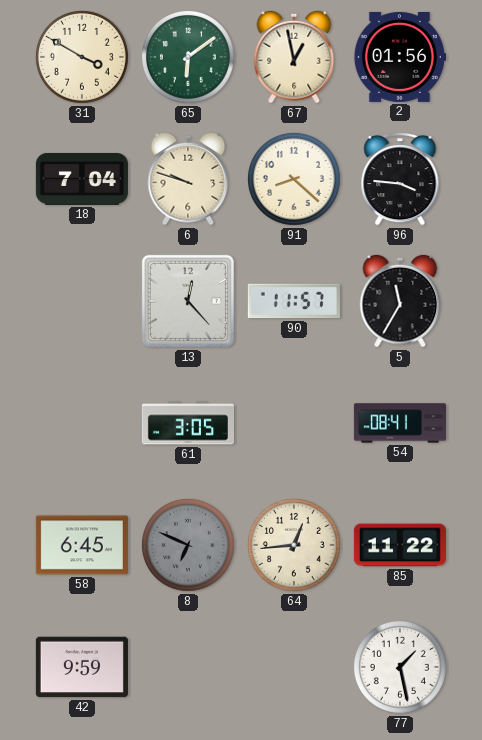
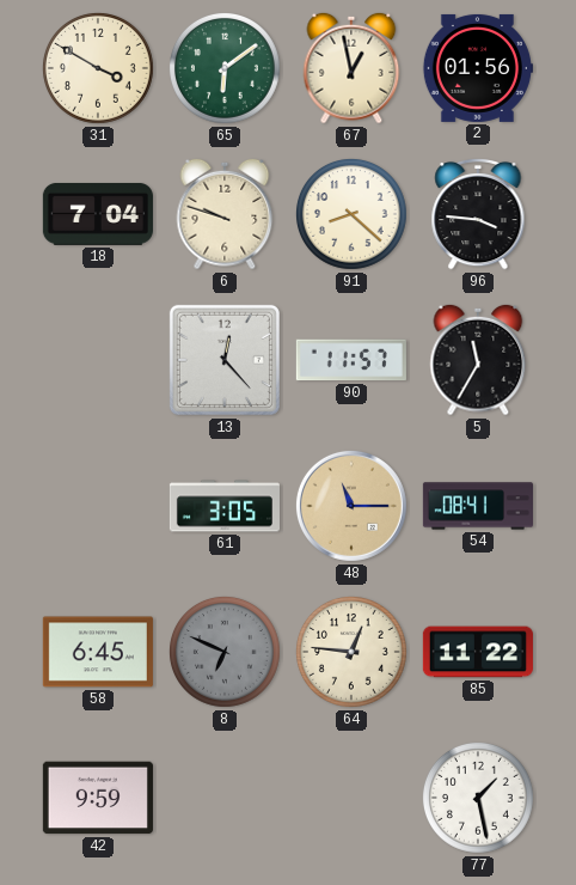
48: none -> 11:15 (351, 506)
64: 12:44 -> 12:46 (351, 652)
